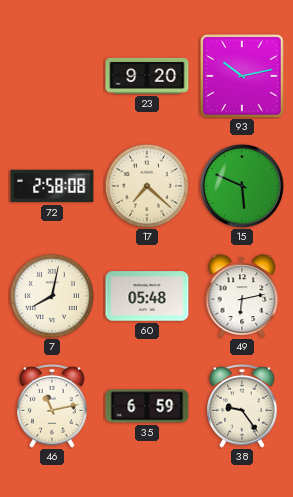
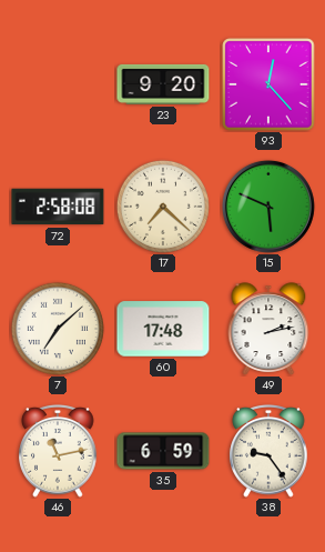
93: 10:13 -> 12:23 (268, 84)
7: 8:02 -> 7:08 (58, 329)
60: 05:48 -> 17:48 (163, 329)
49: 6:13 -> 2:13 (268, 329)
